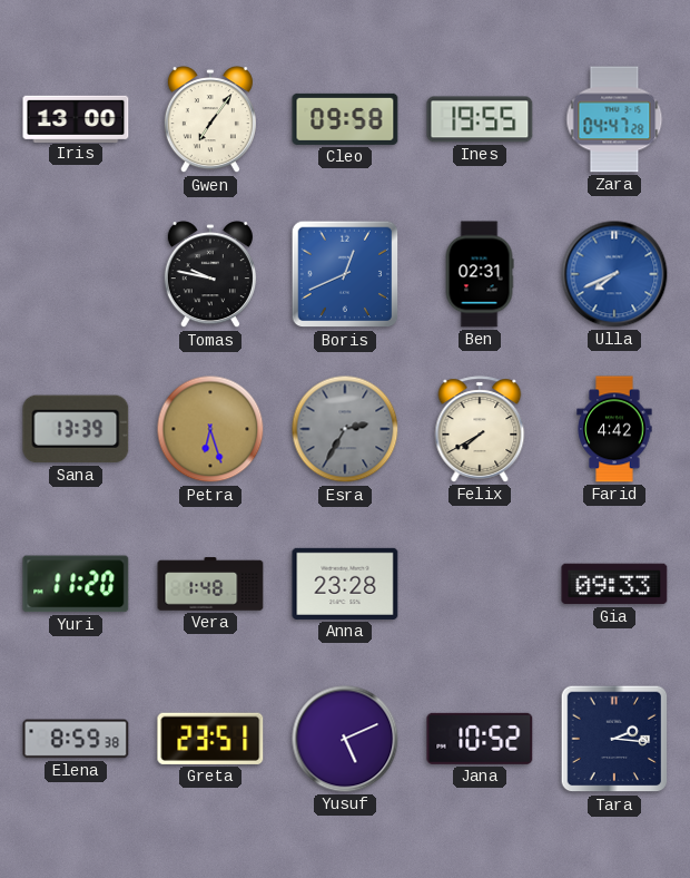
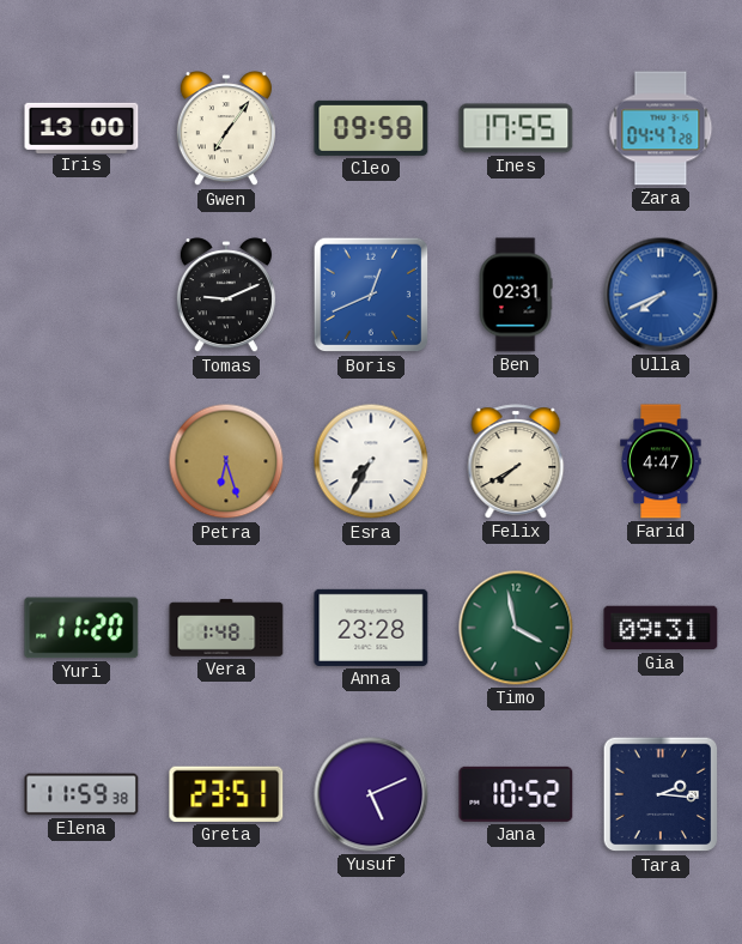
Ines: 19:55 -> 17:55 (516, 128)
Tomas: 9:47 -> 9:11 (226, 296)
Sana: 13:39 -> none (76, 429)
Esra: 2:35 -> 7:35 (371, 461)
Esra dial: grey -> white (371, 461)
Farid: 4:42 -> 4:47 (661, 461)
Timo: none -> 3:58 (516, 628)
Gia: 09:33 -> 09:31 (661, 628)
Elena: 8:59 -> 11:59 (81, 794)
